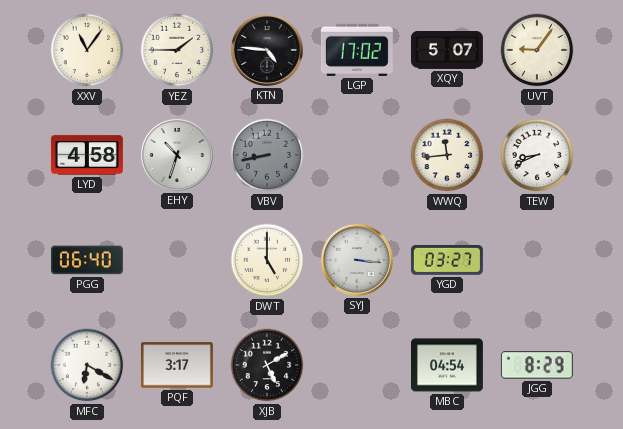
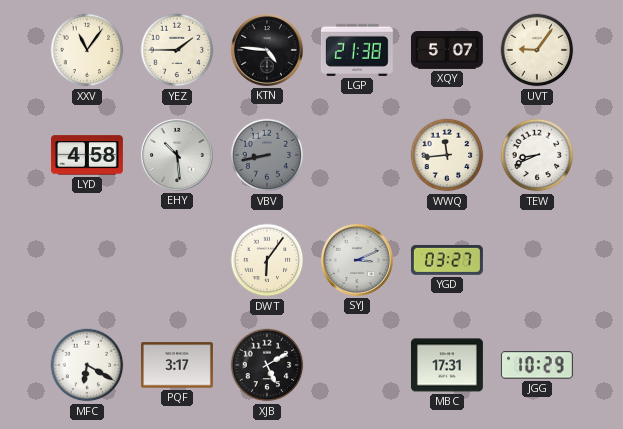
LGP: 17:02 -> 21:38 (357, 50)
EHY: 10:33 -> 10:29 (177, 155)
PGG: 06:40 -> none (87, 260)
DWT: 5:00 -> 6:06 (267, 260)
SYJ: 3:16 -> 3:11 (357, 260)
MBC: 04:54 -> 17:31 (447, 365)
JGG: 8:29 -> 10:29 (537, 365)
